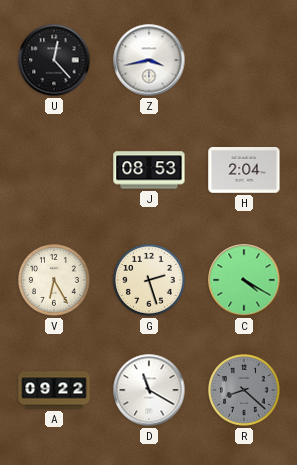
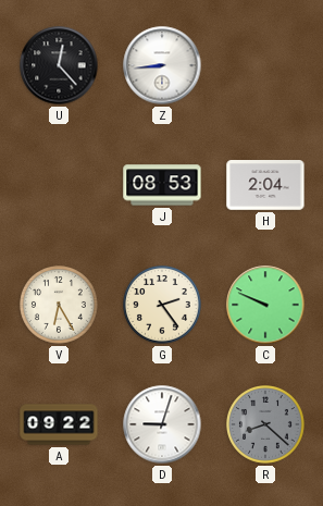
Z: 3:43 -> 8:44 (162, 65)
G: 2:27 -> 2:24 (163, 306)
C: 4:20 -> 9:49 (265, 305)
D: 11:20 -> 9:03 (162, 424)
